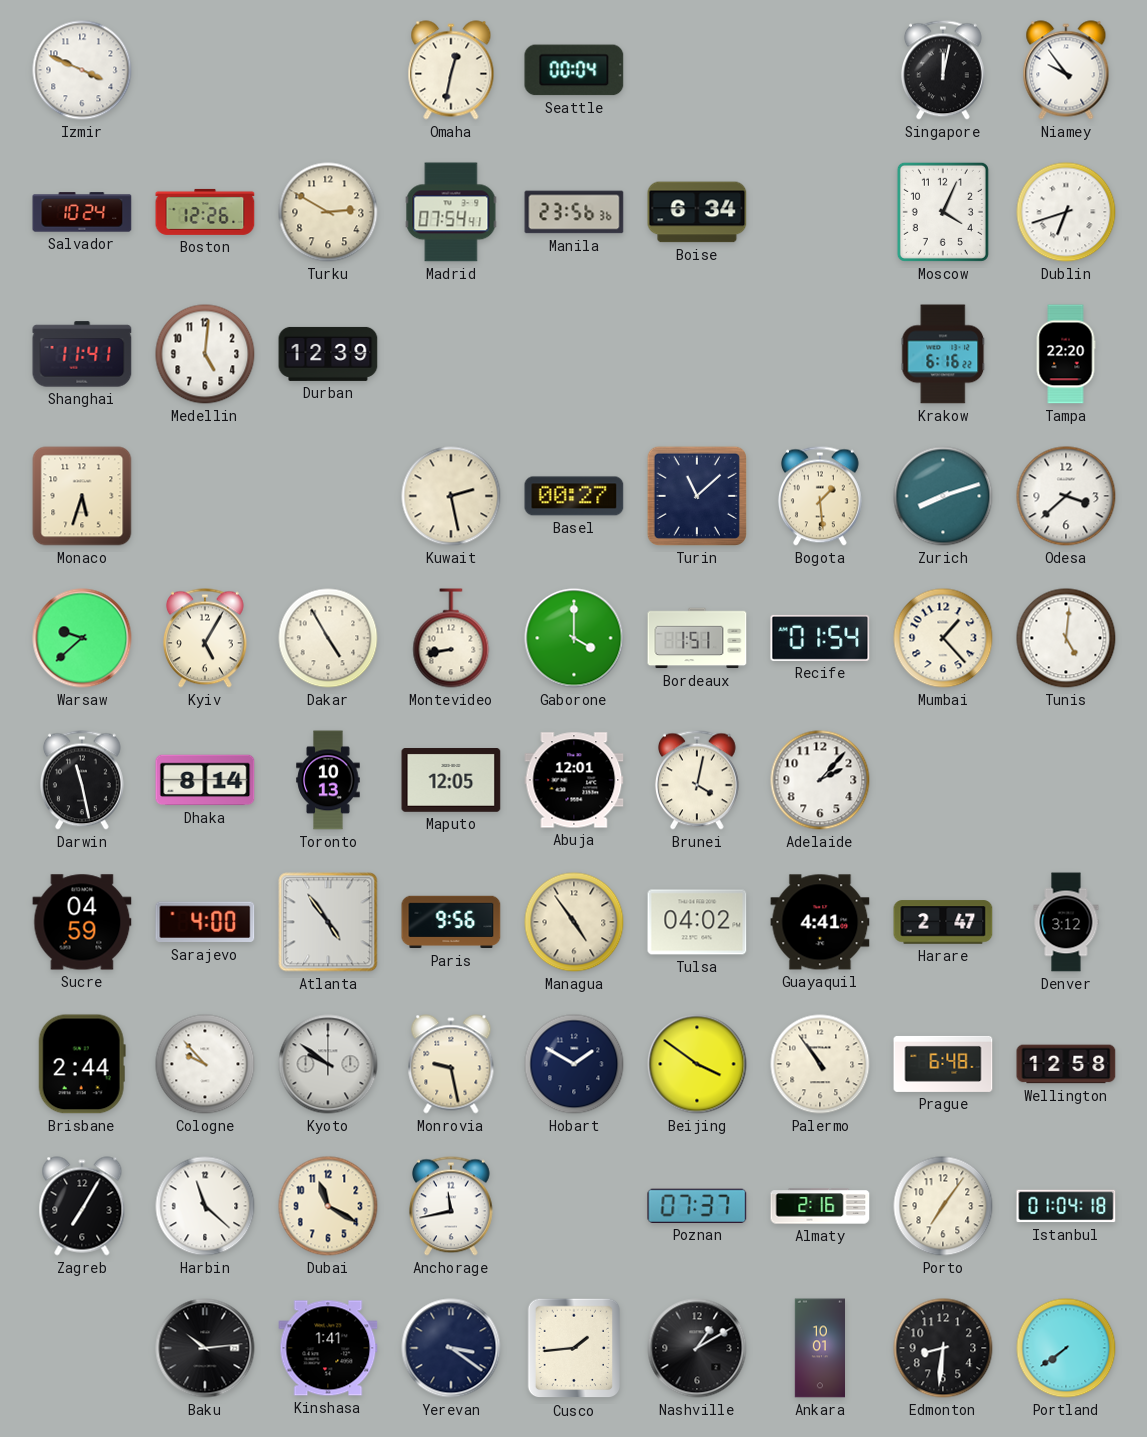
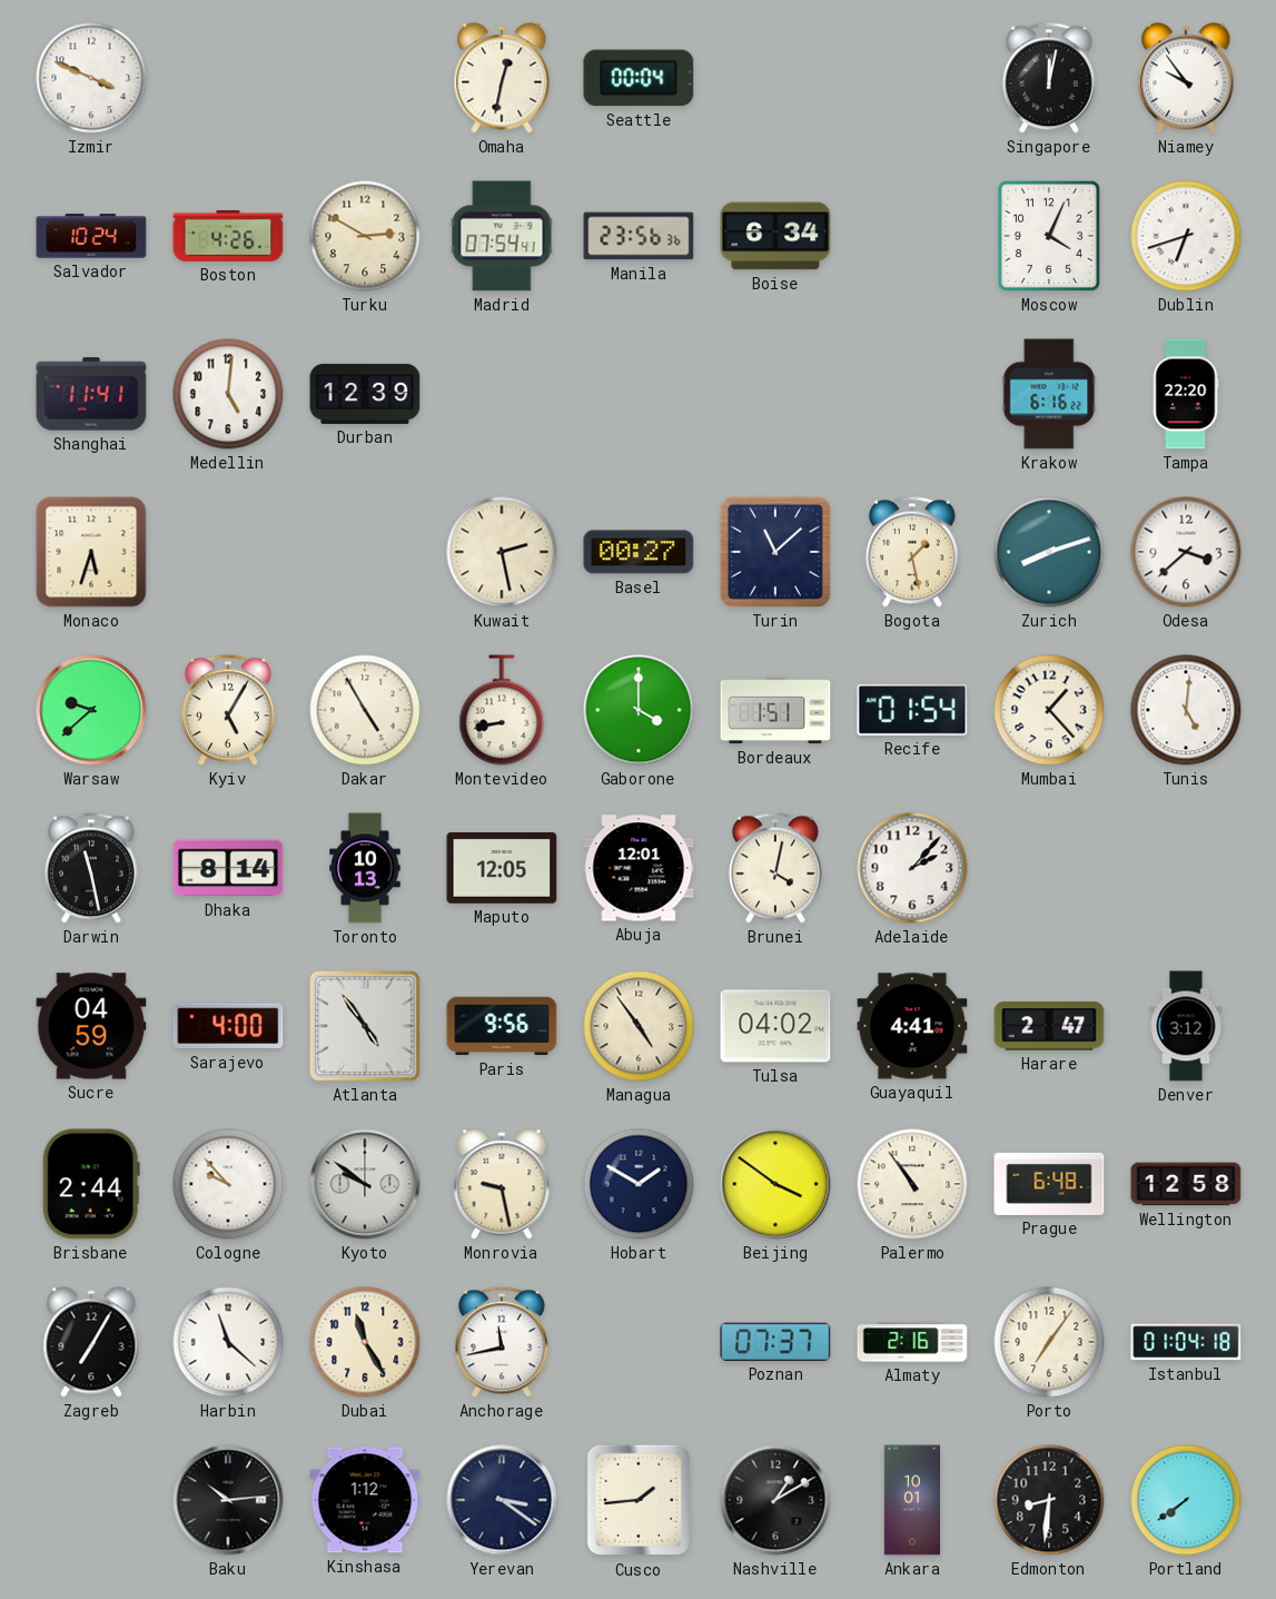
Boston: 12:26 -> 4:26 (228, 236)
Bogota: 1:29 -> 1:28 (912, 552)
Dubai: 11:20 -> 11:25 (365, 1342)
Kinshasa: 1:41 -> 1:12 (365, 1500)
